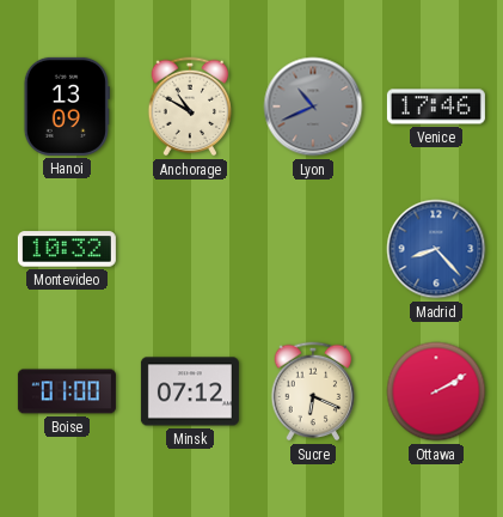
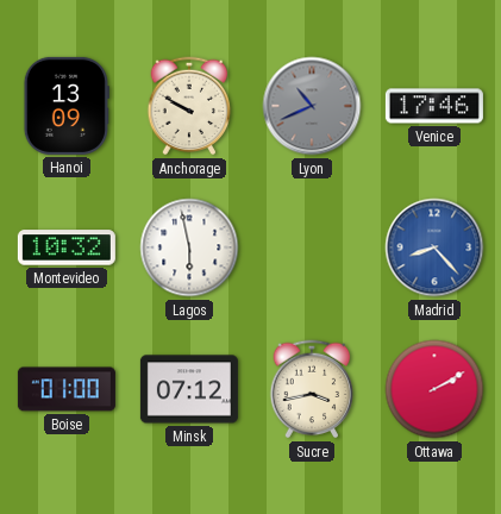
Anchorage: 10:50 -> 9:50 (189, 106)
Lagos: none -> 5:58 (189, 247)
Sucre: 6:19 -> 3:43 (312, 389)
